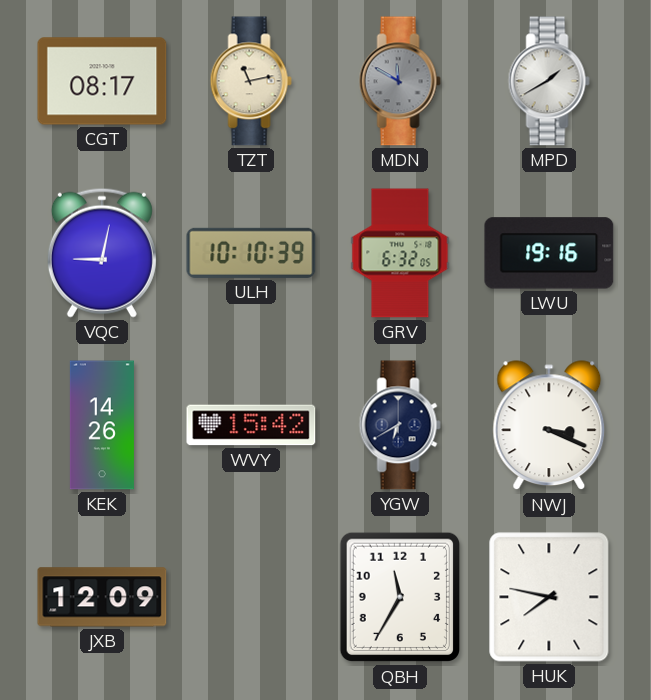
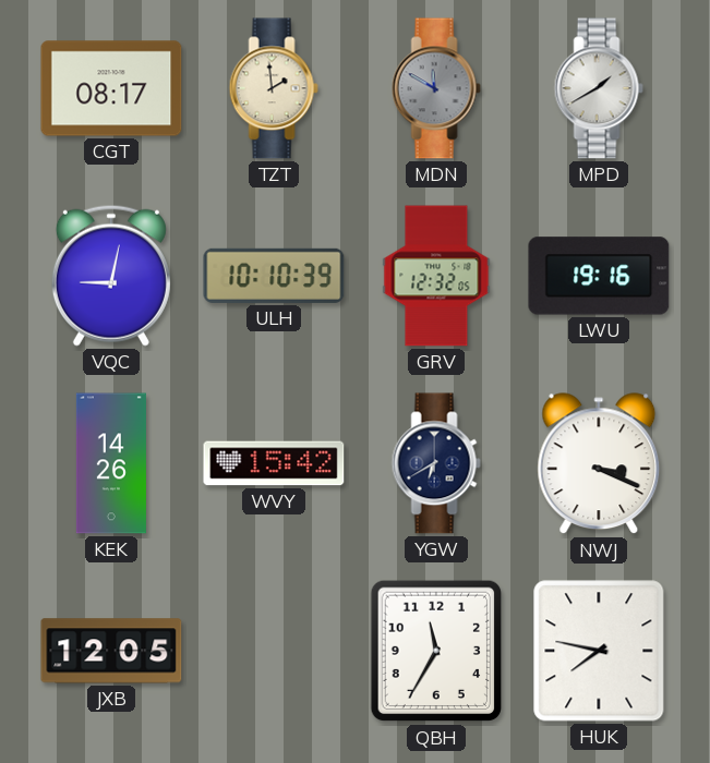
TZT: 11:13 -> 1:59 (274, 88)
GRV: 6:32 -> 12:32 (436, 276)
JXB: 12:09 -> 12:05 (111, 651)
